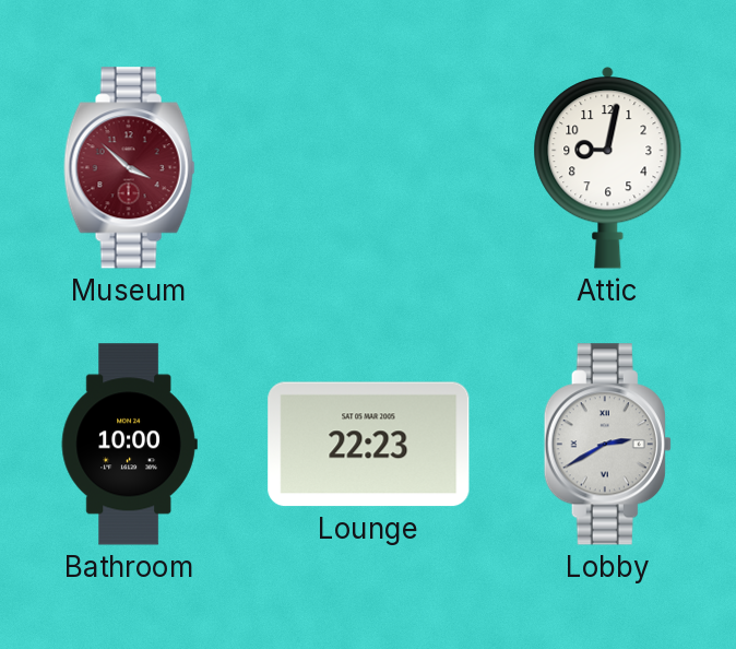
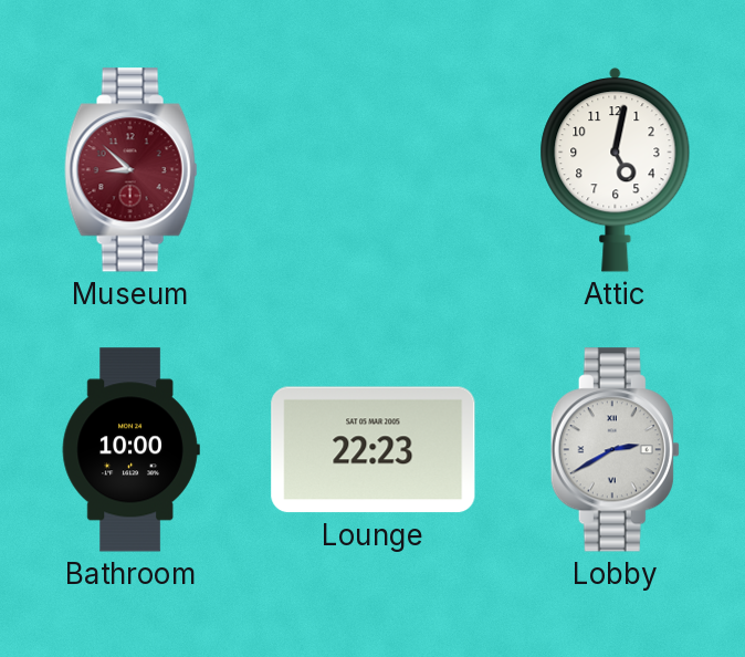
Museum: 3:52 -> 8:52 (132, 170)
Attic: 9:02 -> 5:02 (616, 170)
